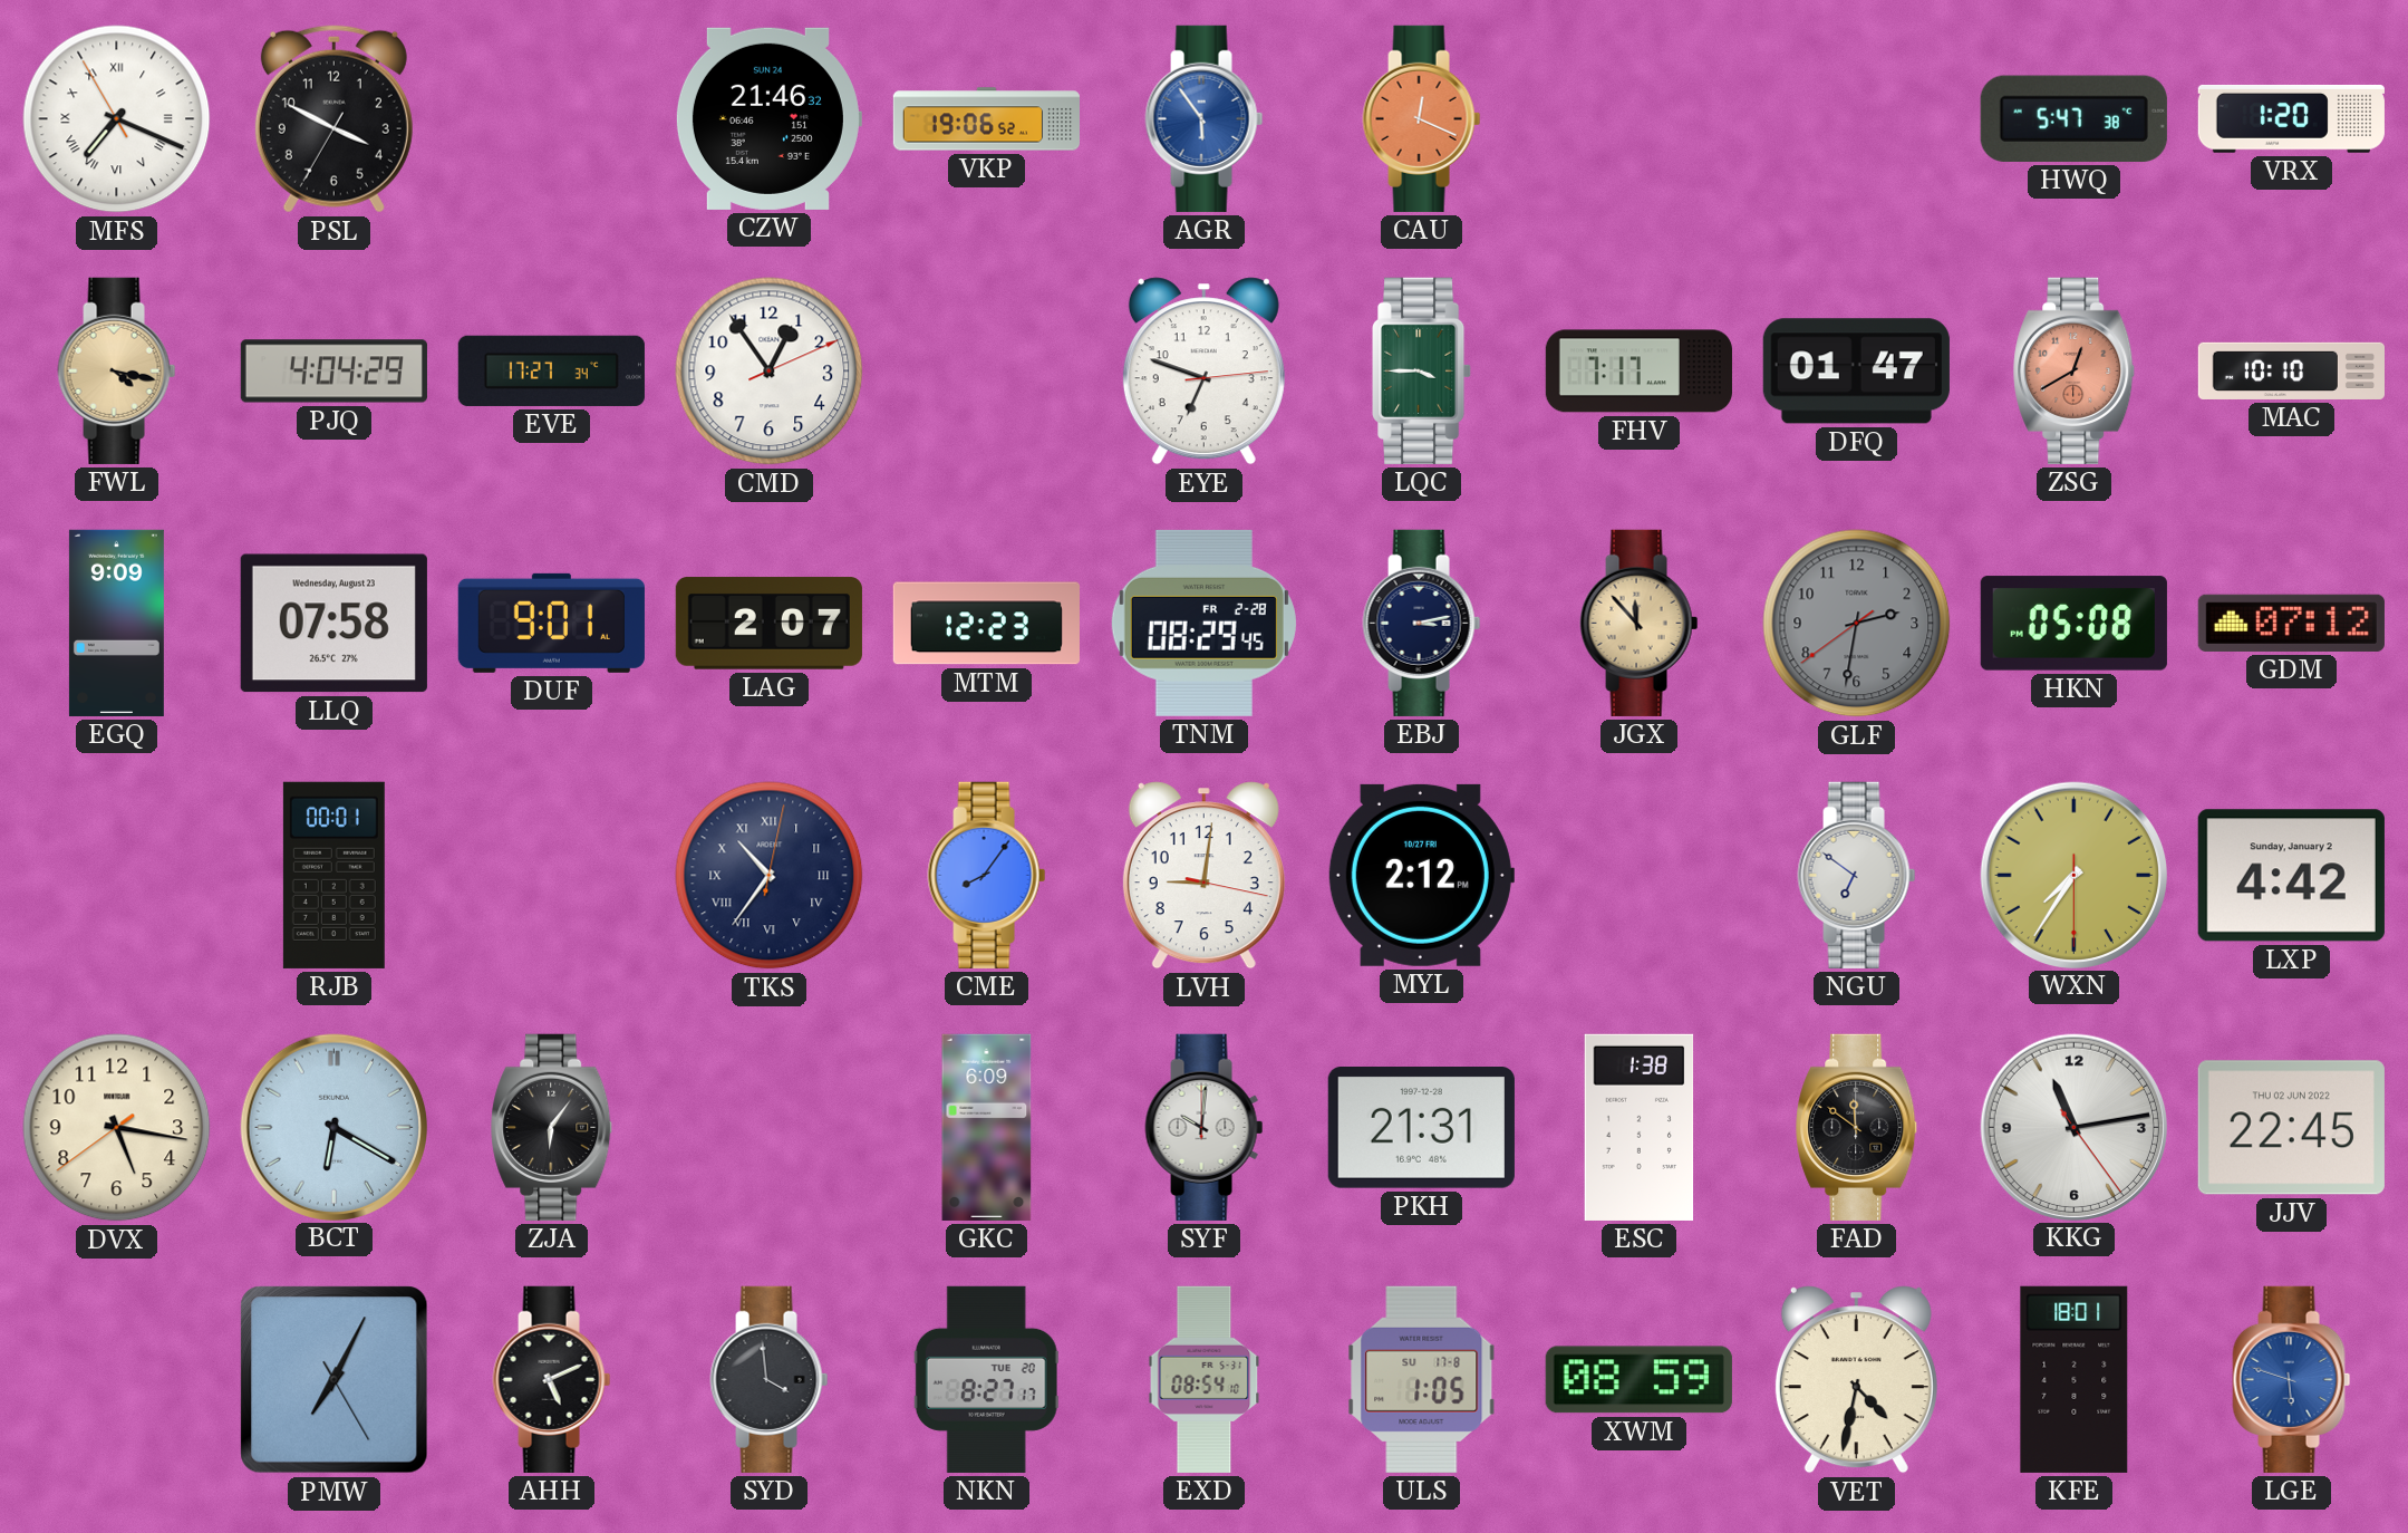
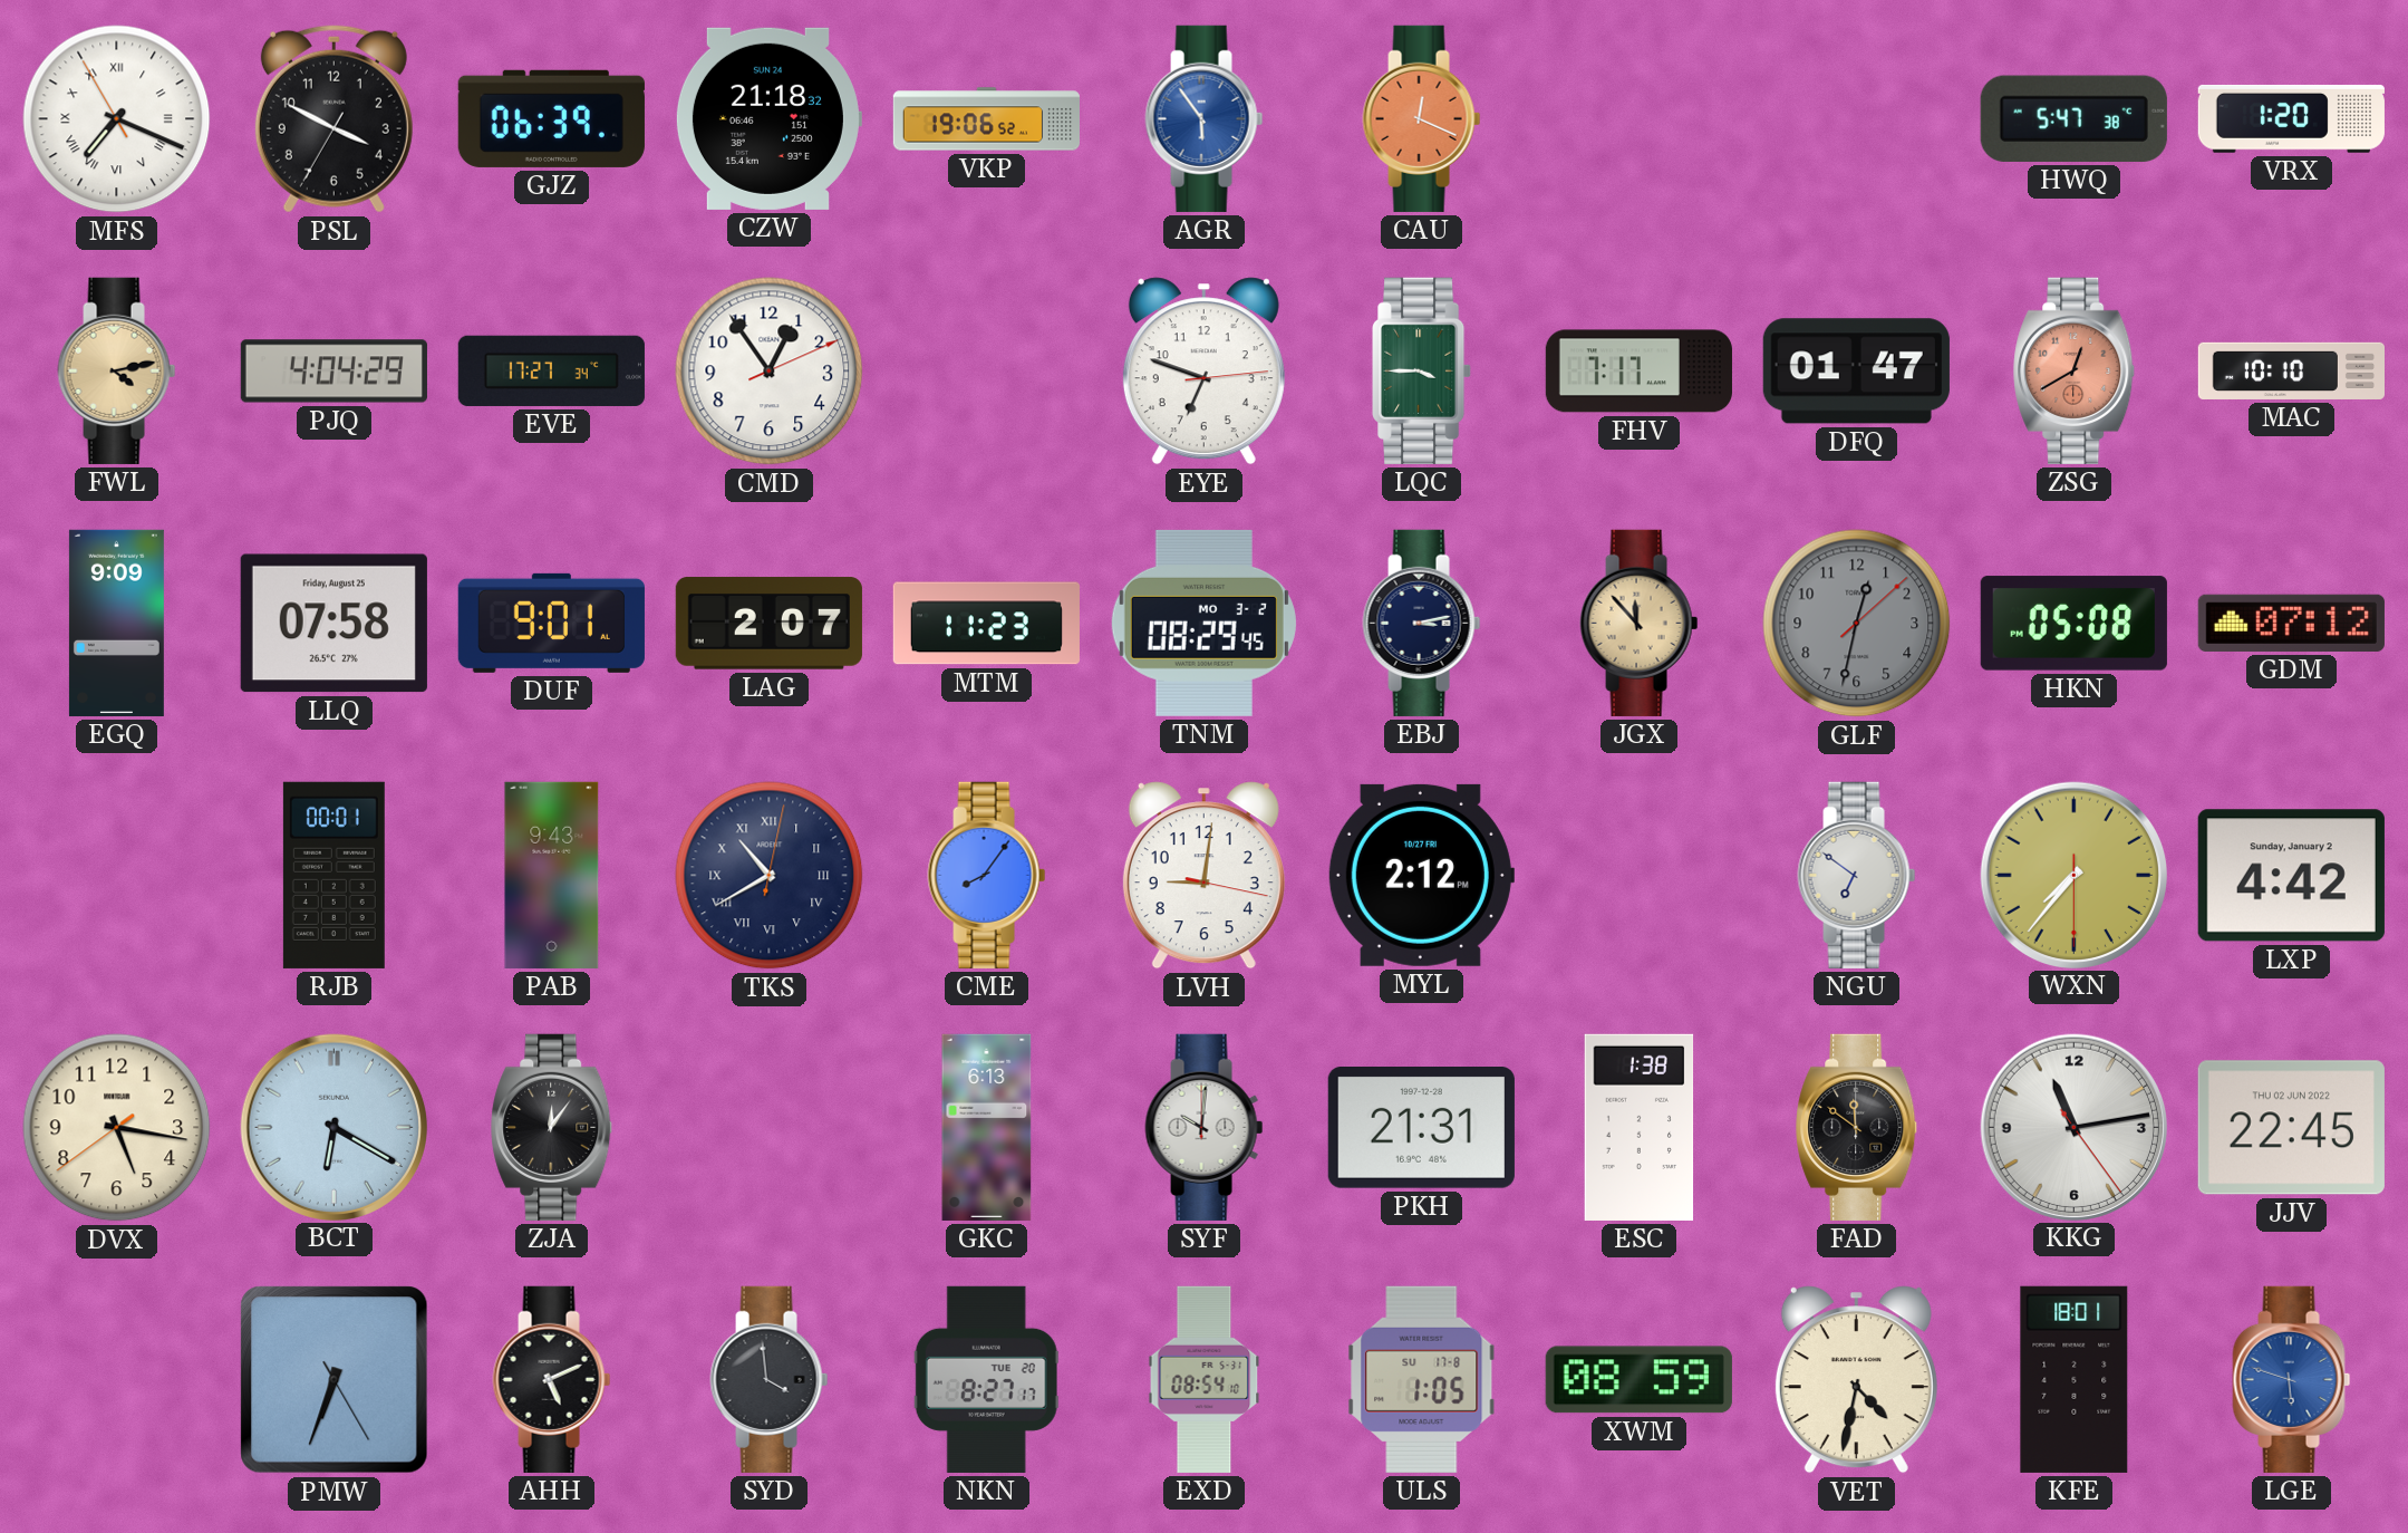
GJZ: none -> 06:39 (551, 118)
CZW: 21:46 -> 21:18 (768, 118)
FWL: 4:17 -> 4:13 (117, 370)
LLQ date: Wednesday, August 23 -> Friday, August 25 (333, 624)
MTM: 12:23 -> 11:23 (986, 624)
TNM date: FR 2-28 -> MO 3-2 (1203, 623)
GLF: 2:31 -> 12:32 (1857, 624)
PAB: none -> 9:43 (552, 875)
TKS: 10:36 -> 10:40 (770, 876)
WXN: 7:35 -> 7:36 (2073, 875)
ZJA: 6:06 -> 12:06 (552, 1127)
GKC: 6:09 -> 6:13 (987, 1127)
PMW: 7:04 -> 6:33 (335, 1380)
